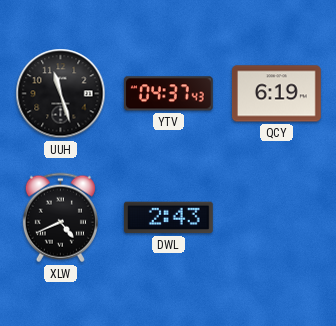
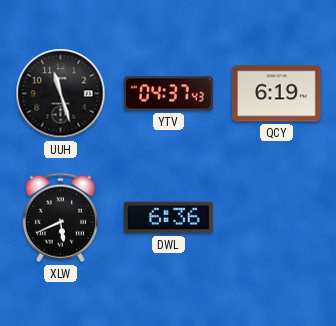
XLW: 4:41 -> 5:41 (60, 218)
DWL: 2:43 -> 6:36 (168, 218)
